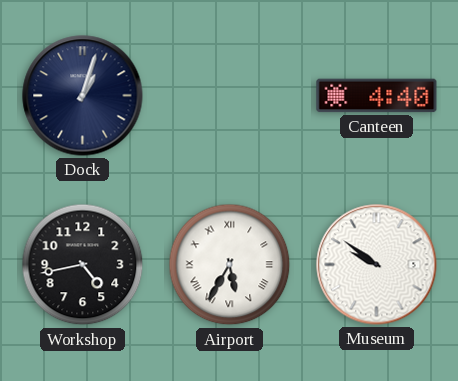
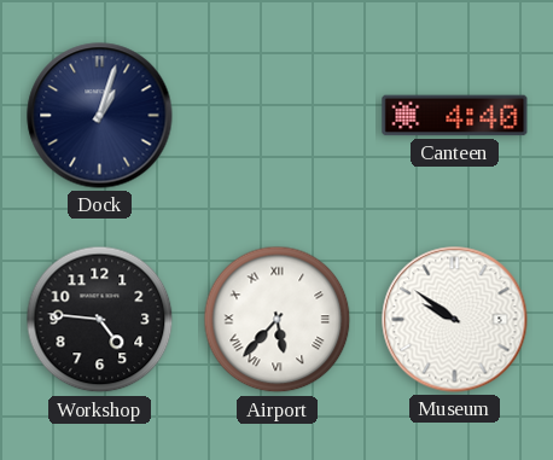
Workshop: 4:43 -> 4:46 (100, 320)
Airport: 5:35 -> 5:37 (278, 320)
